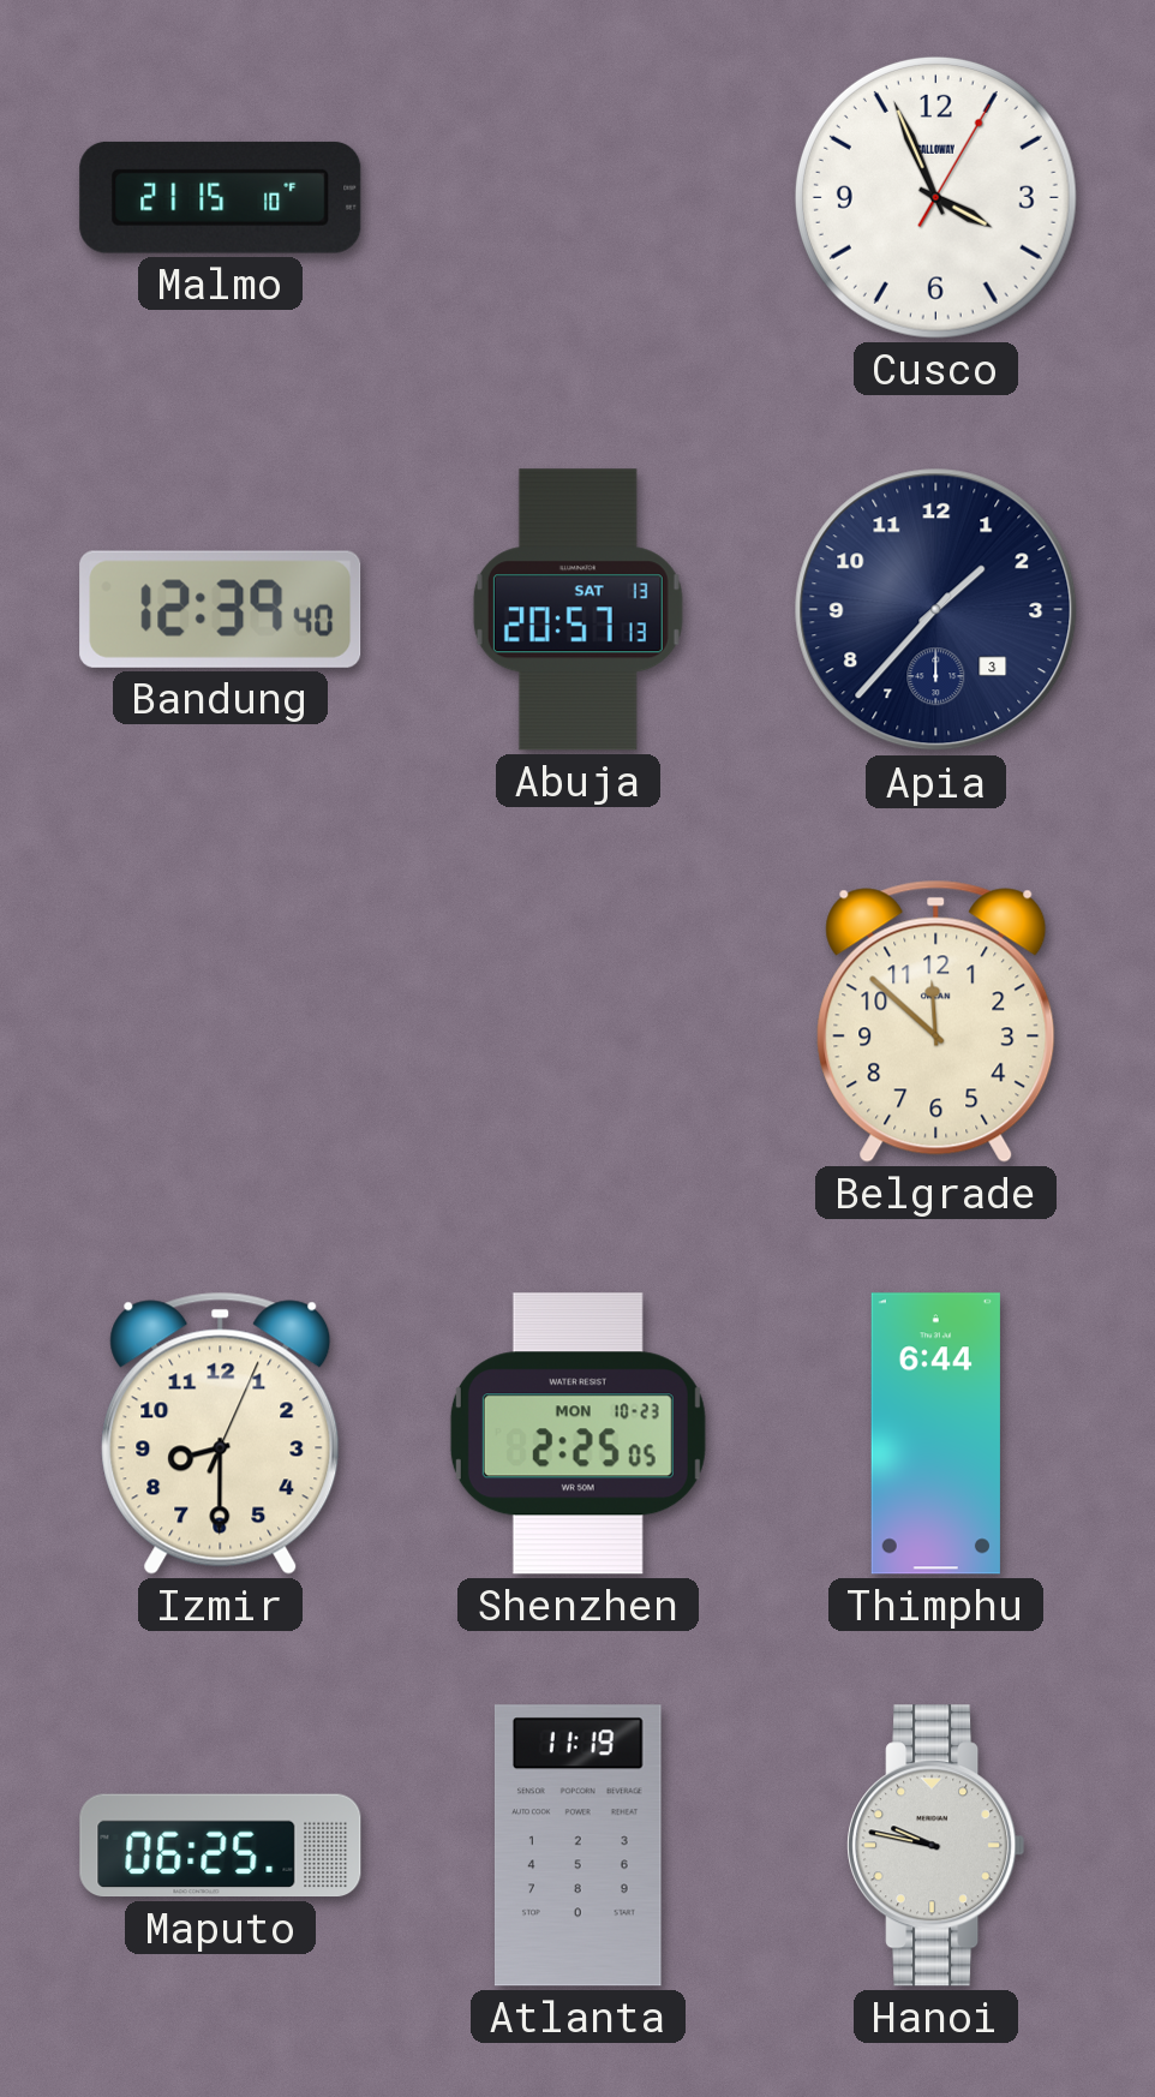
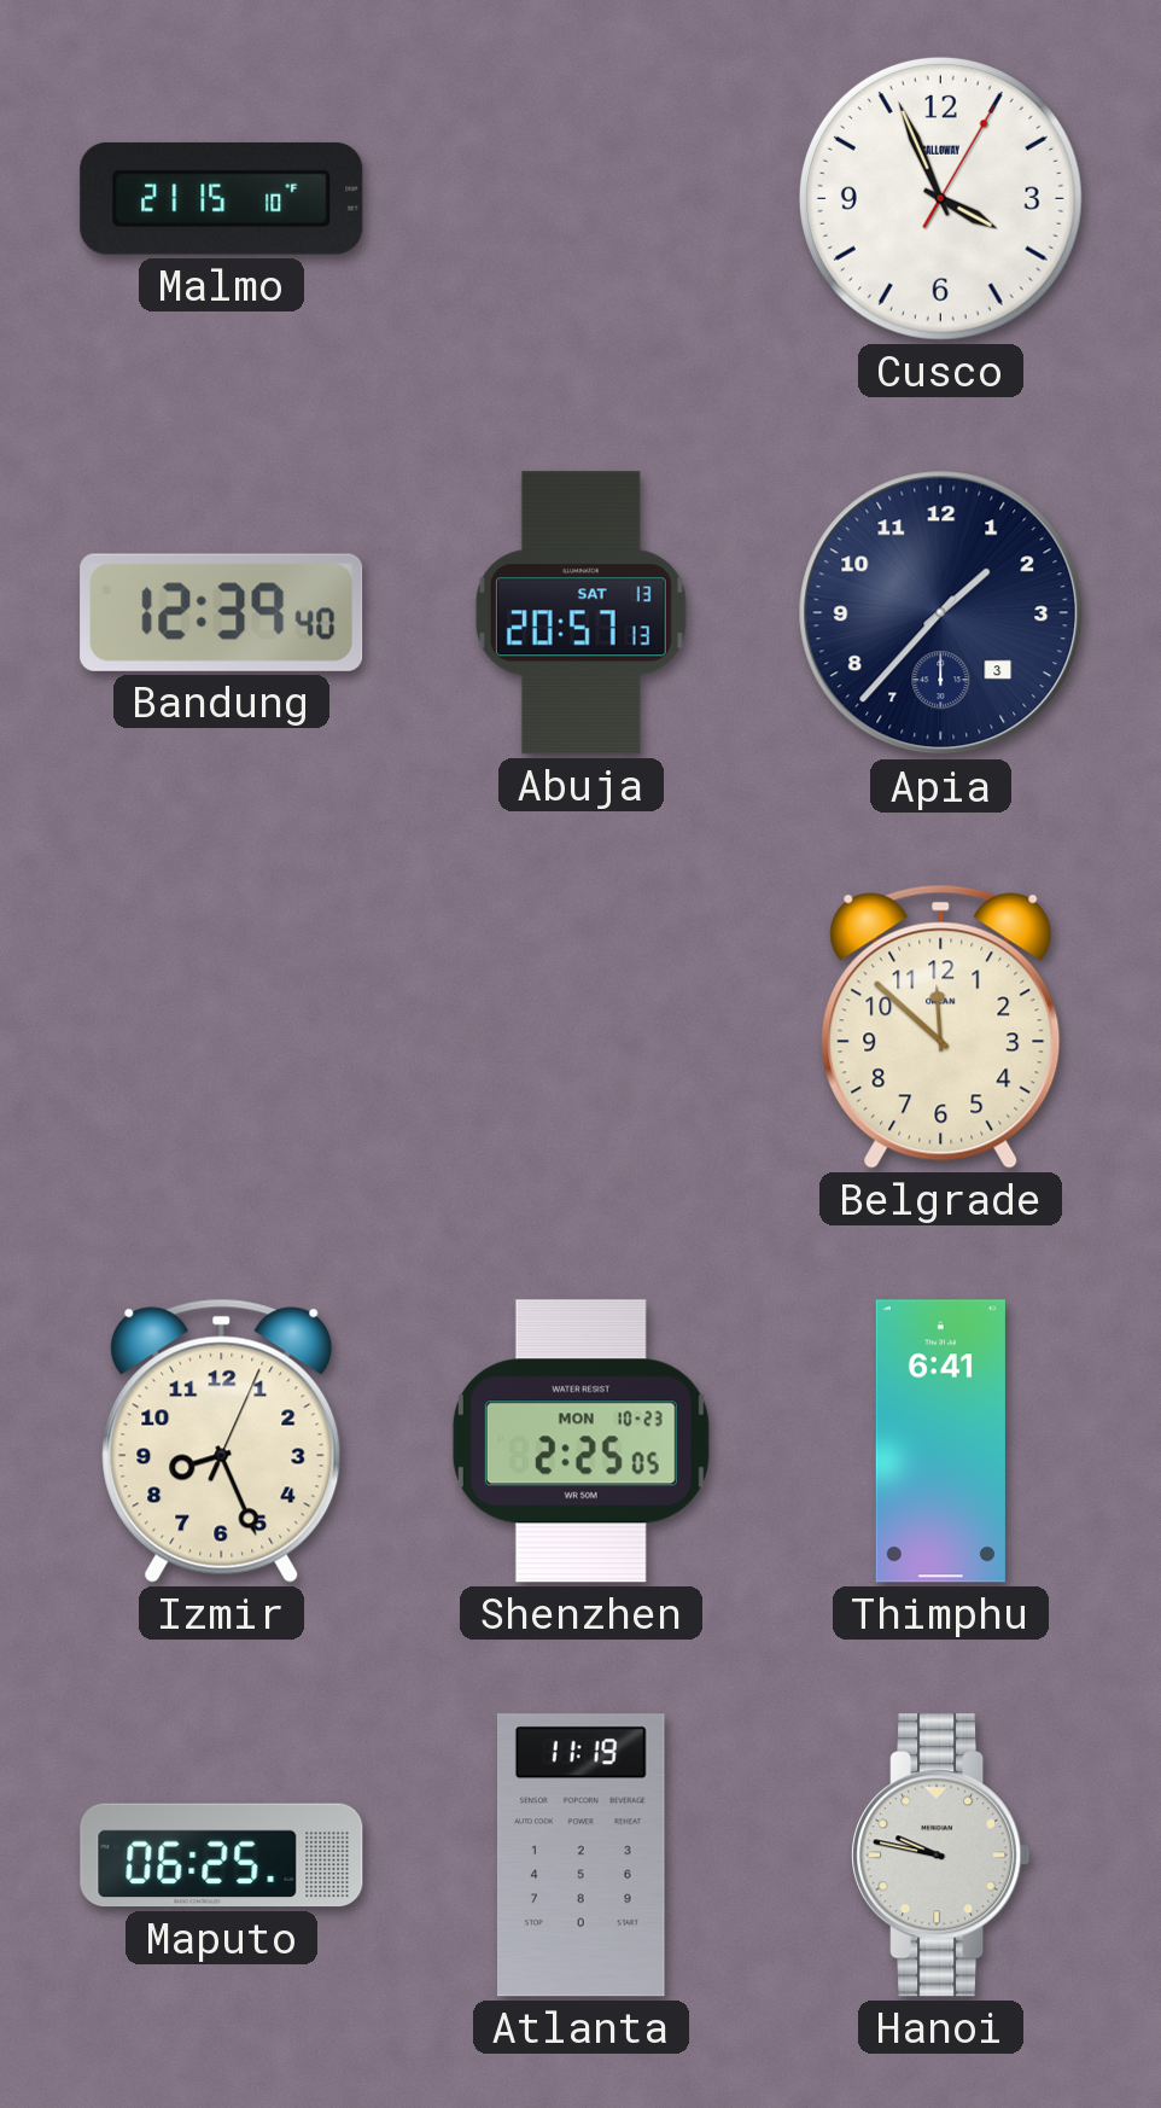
Izmir: 8:30 -> 8:26 (222, 1440)
Thimphu: 6:44 -> 6:41 (940, 1442)
